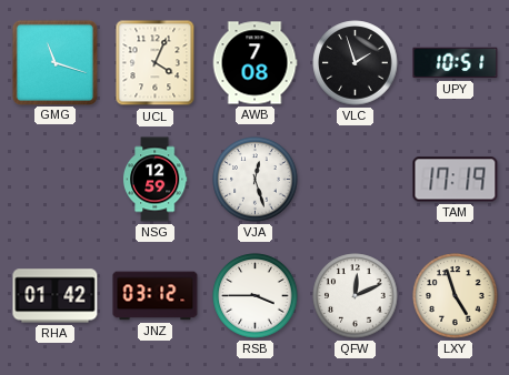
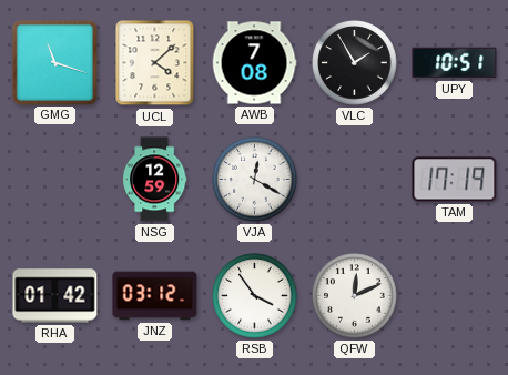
UCL: 4:04 -> 4:08 (155, 63)
VLC: 1:57 -> 1:55 (355, 63)
VJA: 12:27 -> 12:20 (255, 180)
RSB: 3:45 -> 3:54 (255, 296)
LXY: 4:57 -> none (456, 296)
